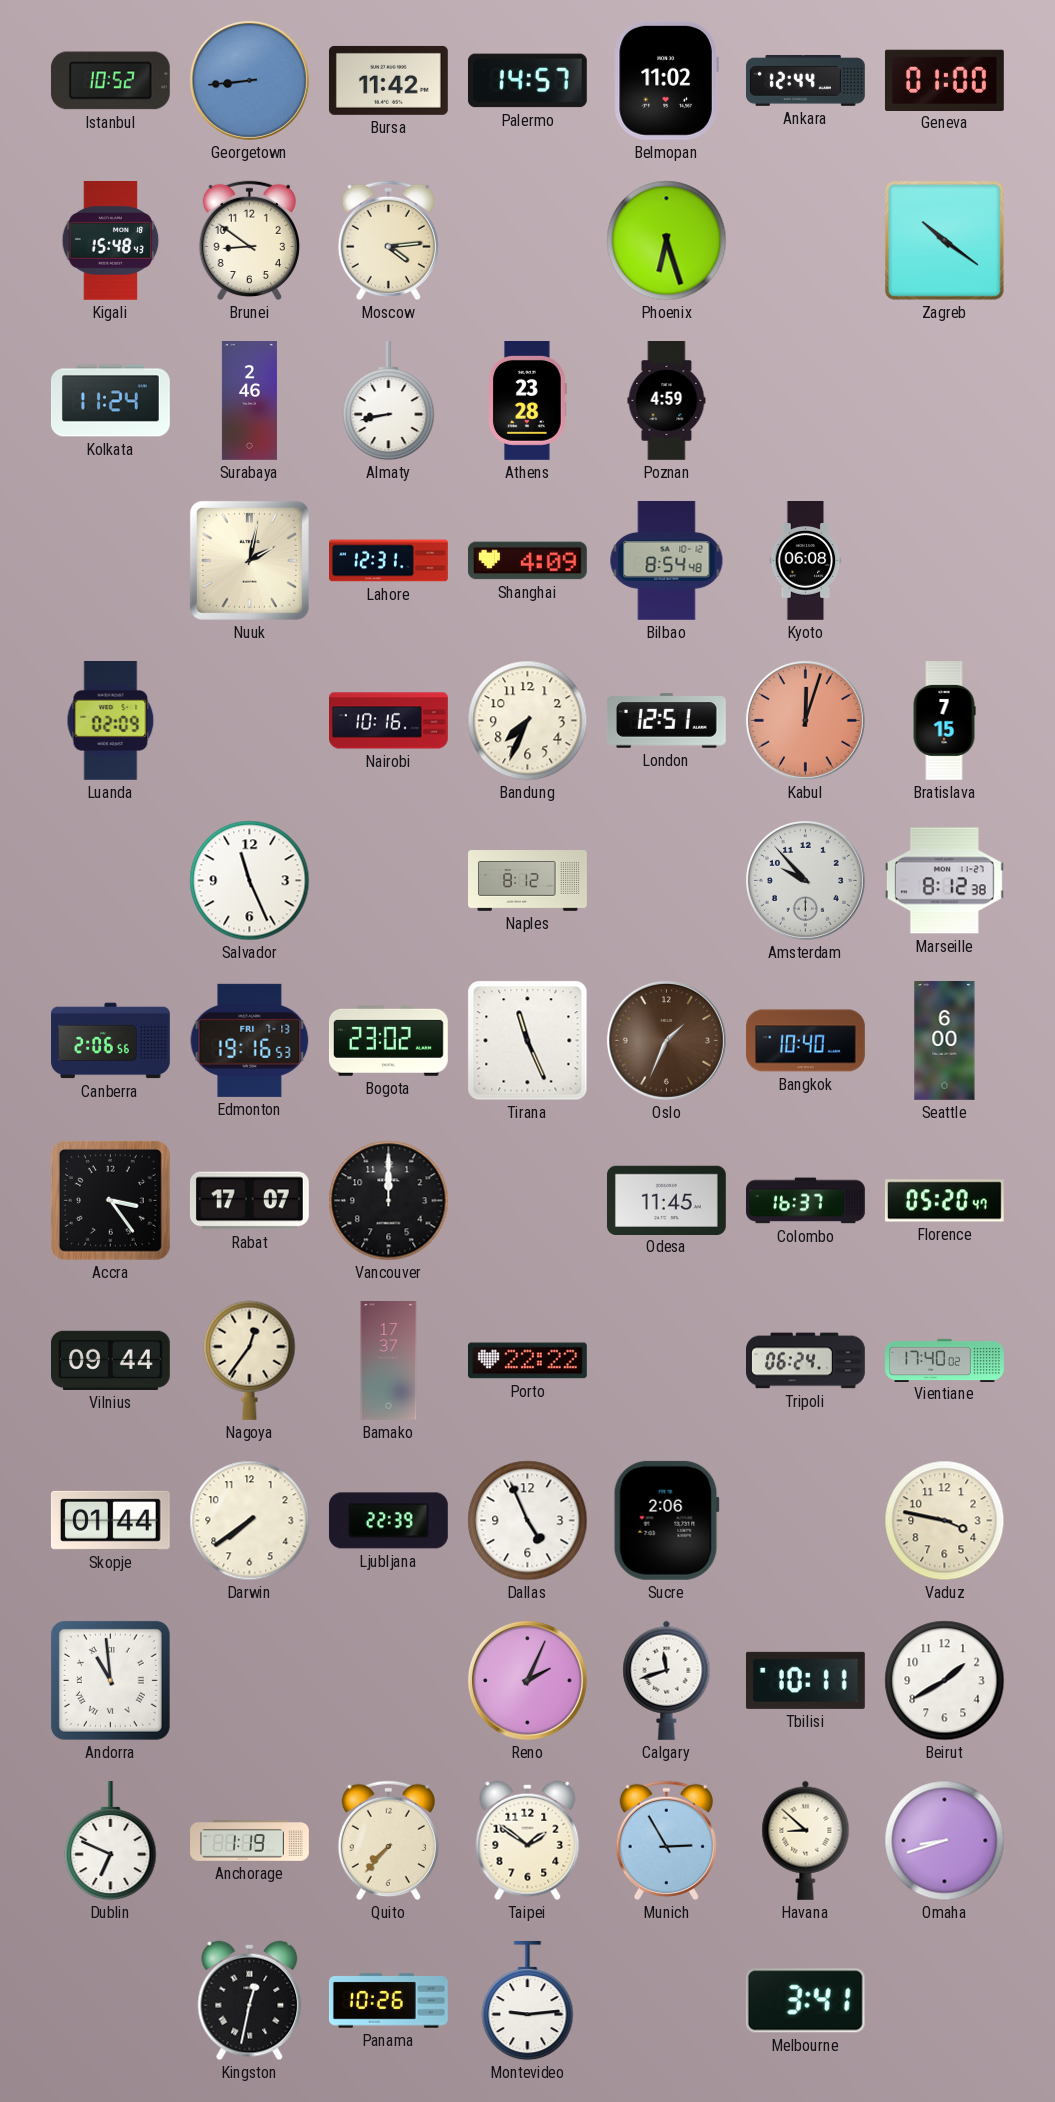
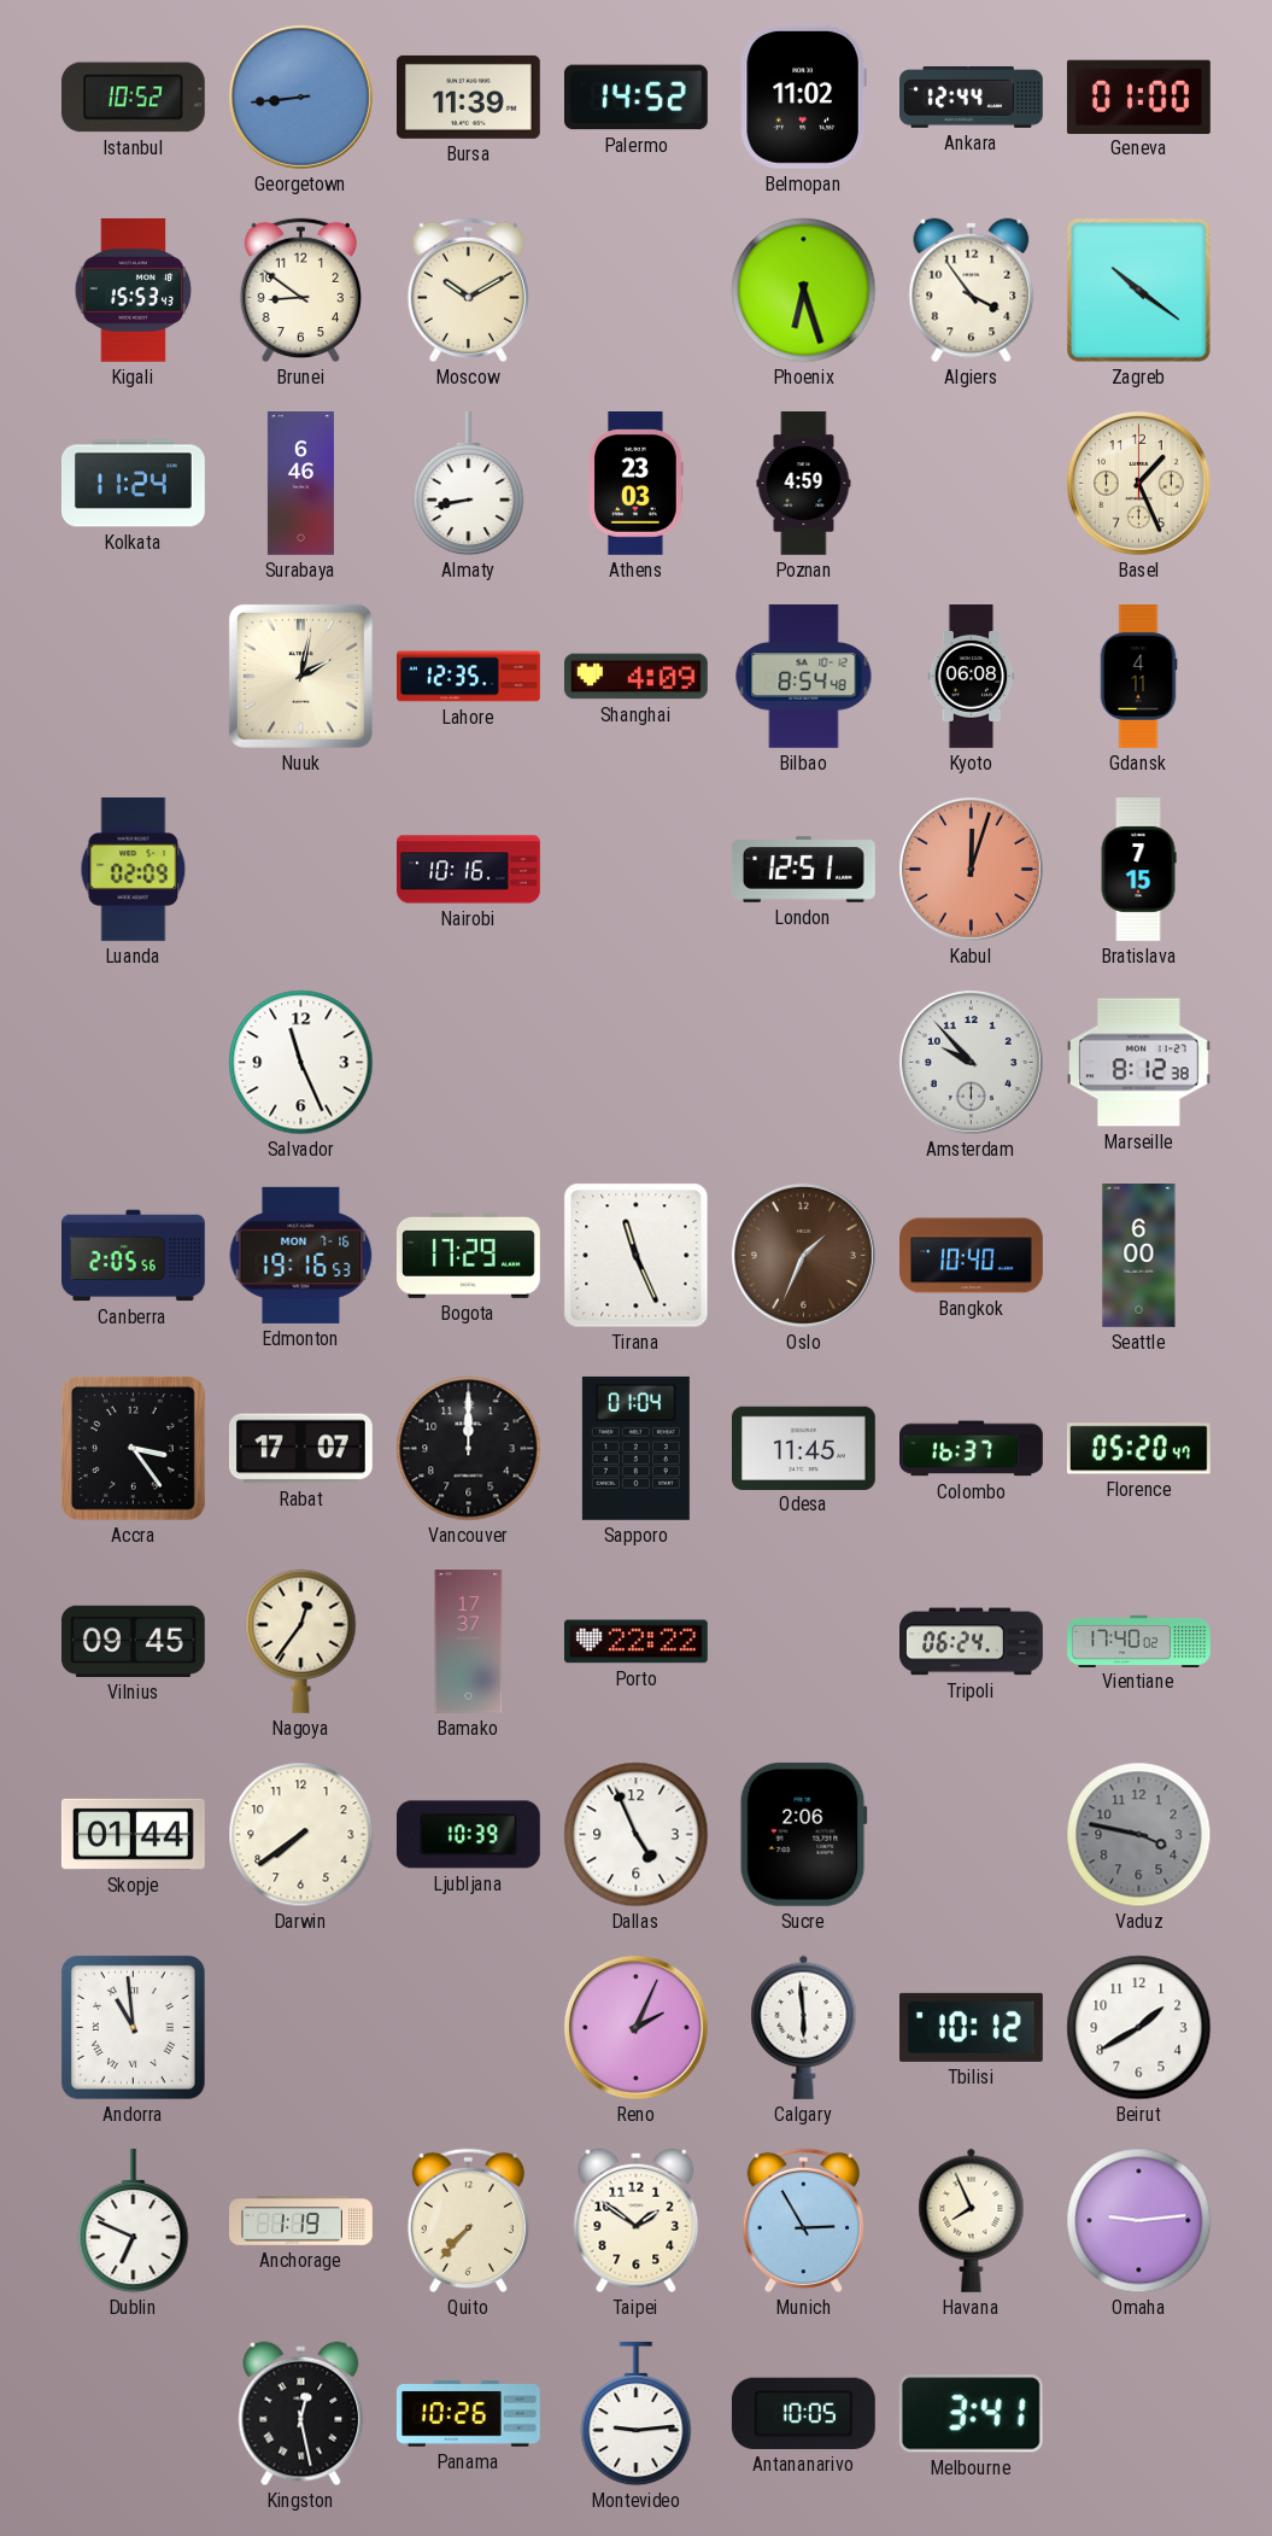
Bursa: 11:42 -> 11:39 (468, 97)
Palermo: 14:57 -> 14:52 (635, 98)
Kigali: 15:48 -> 15:53 (134, 290)
Moscow: 4:14 -> 10:10 (468, 291)
Algiers: none -> 3:54 (972, 291)
Surabaya: 2:46 -> 6:46 (300, 484)
Athens: 23:28 -> 23:03 (637, 484)
Basel: none -> 1:26 (1138, 483)
Lahore: 12:31 -> 12:35 (469, 677)
Gdansk: none -> 4:11 (1138, 677)
Bandung: 7:34 -> none (528, 721)
Naples: 8:12 -> none (528, 881)
Canberra: 2:06 -> 2:05 (134, 1256)
Edmonton date: FRI 7-13 -> MON 7-16 (301, 1255)
Bogota: 23:02 -> 17:29 (468, 1255)
Sapporo: none -> 01:04 (635, 1448)
Vilnius: 09:44 -> 09:45 (133, 1641)
Ljubljana: 22:39 -> 10:39 (468, 1835)
Vaduz dial: cream -> grey (1139, 1835)
Calgary: 11:42 -> 5:59 (804, 2027)
Tbilisi: 10:11 -> 10:12 (971, 2027)
Havana: 8:52 -> 7:56 (972, 2220)
Omaha: 8:42 -> 9:14 (1139, 2221)
Kingston: 12:32 -> 12:28 (301, 2414)
Antananarivo: none -> 10:05 (803, 2413)
